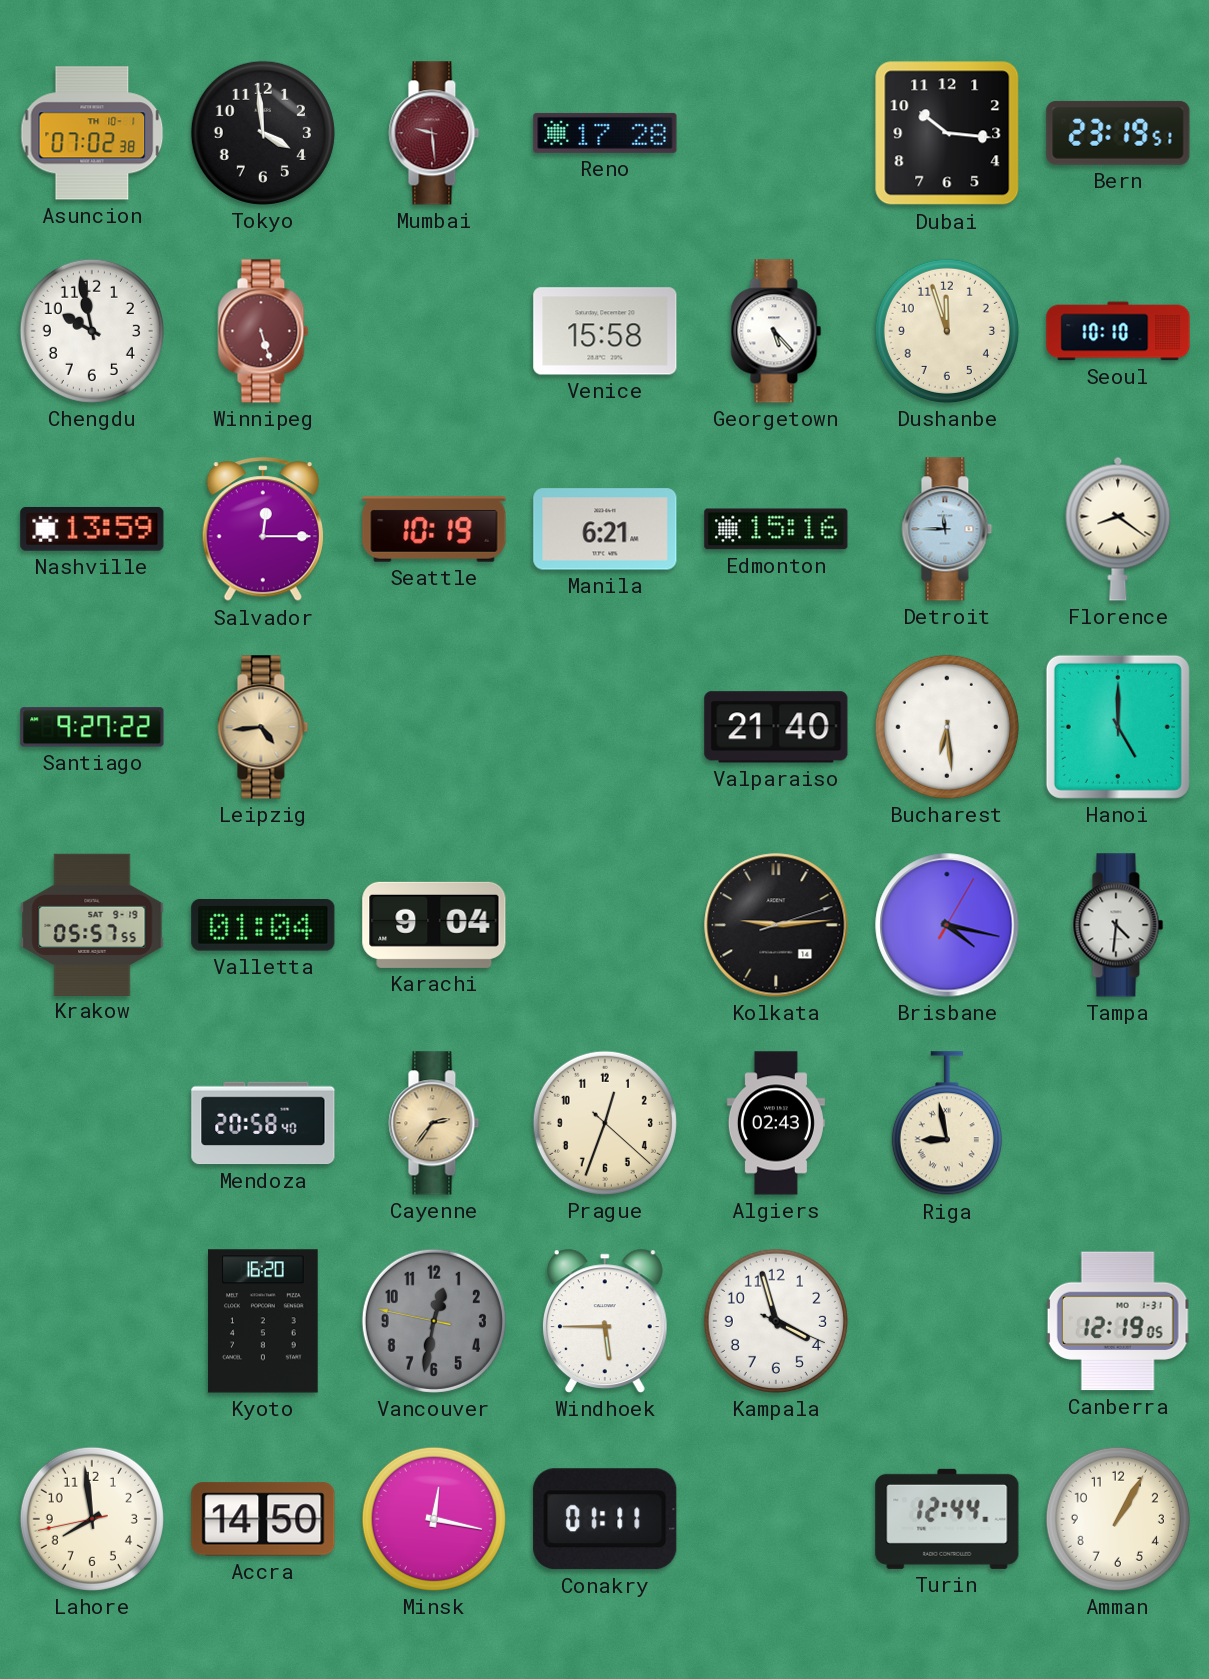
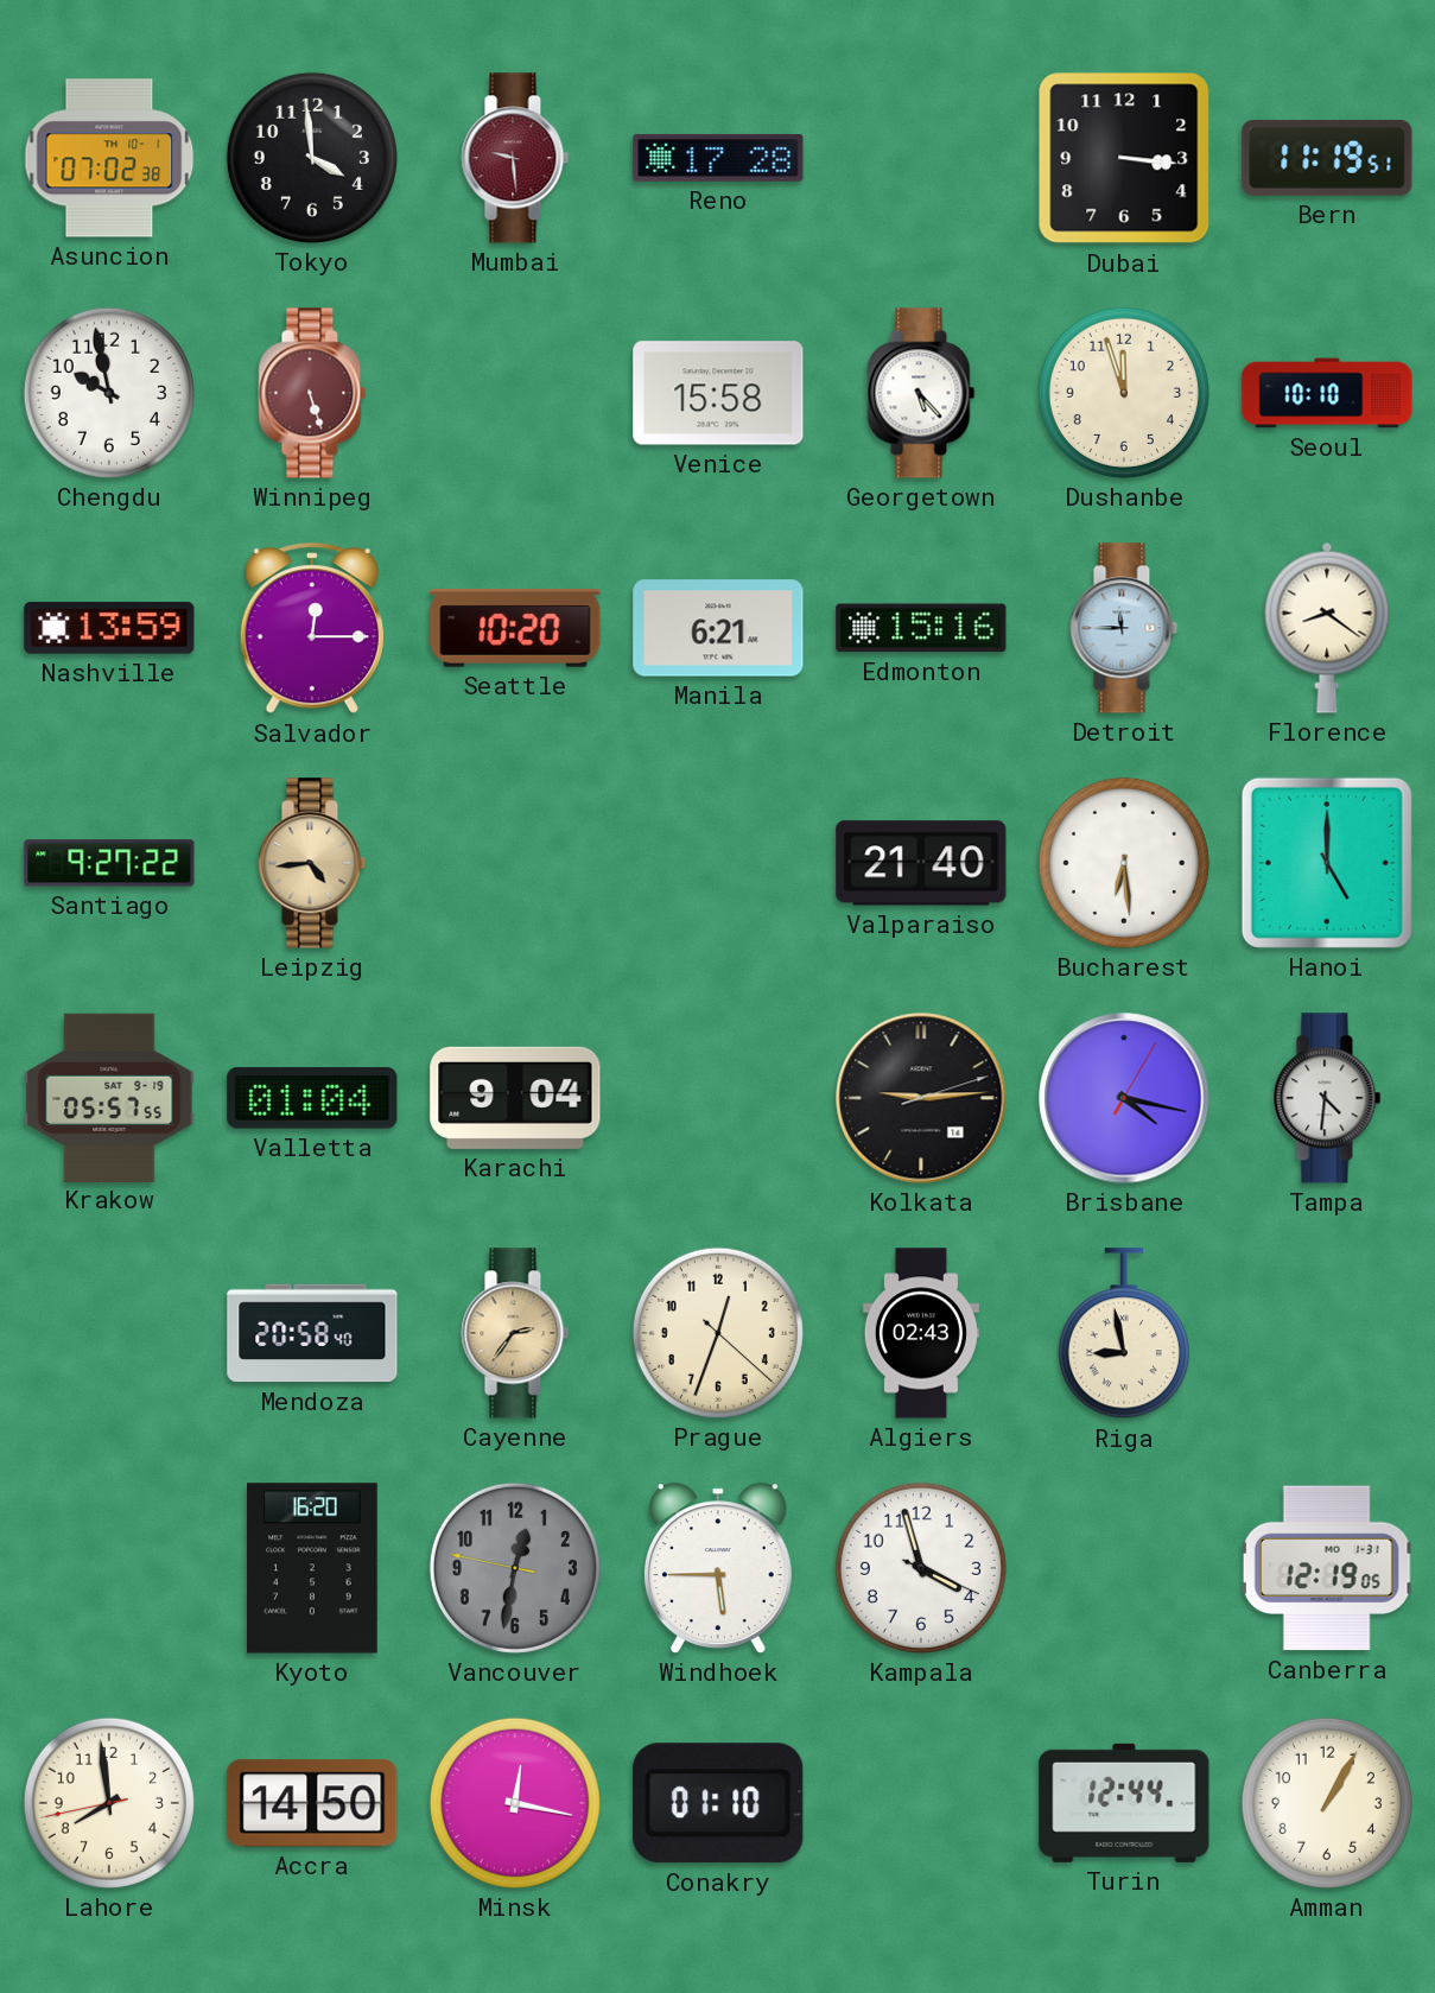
Dubai: 10:16 -> 3:16 (1124, 158)
Bern: 23:19 -> 11:19 (1327, 158)
Seattle: 10:19 -> 10:20 (515, 629)
Conakry: 01:11 -> 01:10 (718, 1803)
